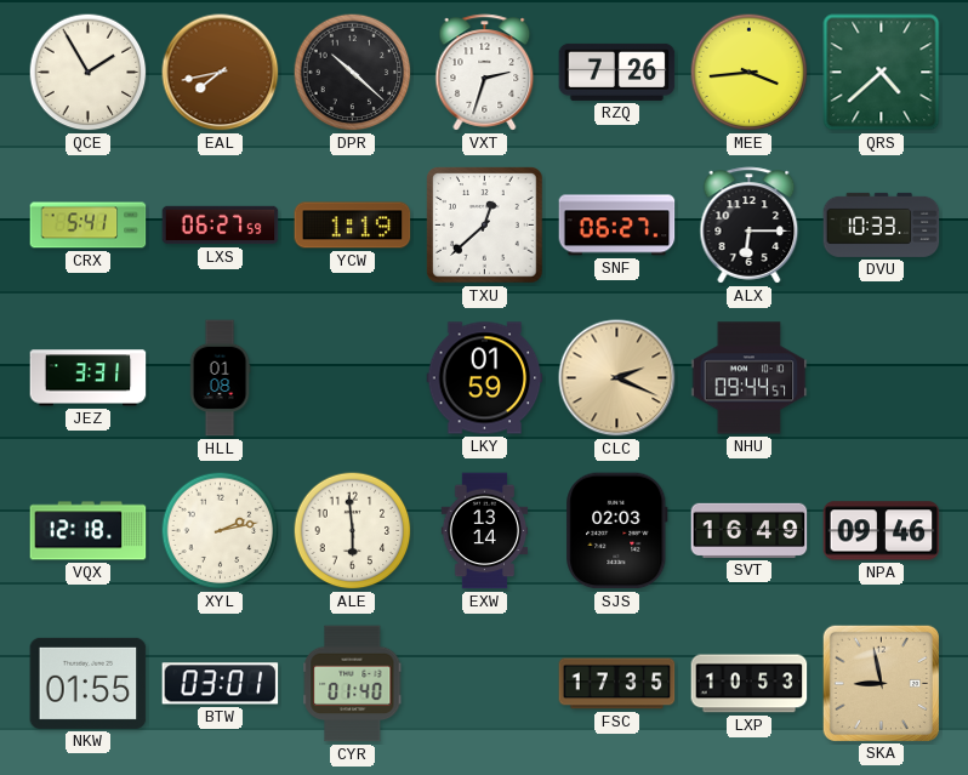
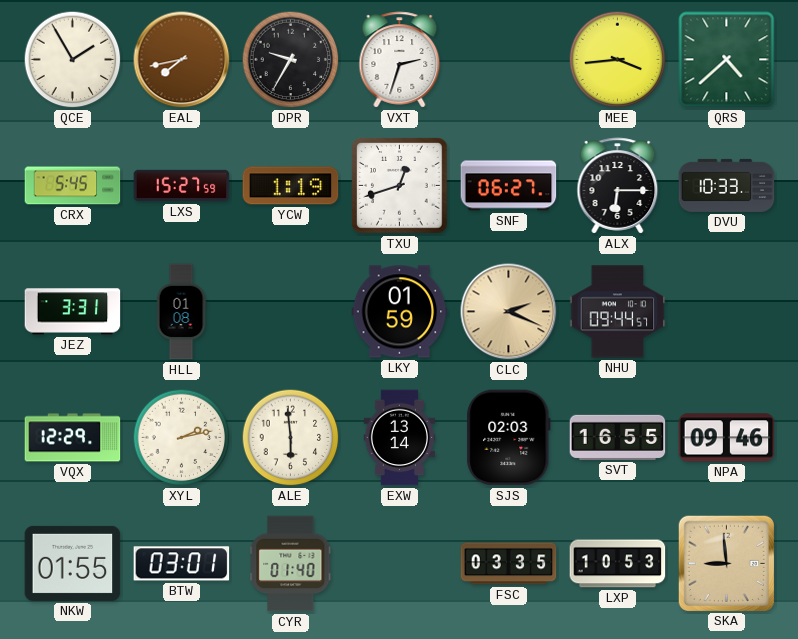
DPR: 10:22 -> 9:35 (291, 60)
RZQ: 7:26 -> none (617, 72)
CRX: 5:41 -> 5:45 (73, 186)
LXS: 06:27 -> 15:27 (182, 186)
TXU: 12:38 -> 12:42 (400, 186)
VQX: 12:18 -> 12:29 (73, 438)
SVT: 16:49 -> 16:55 (618, 437)
FSC: 17:35 -> 03:35 (509, 564)
SKA: 8:58 -> 8:59 (726, 563)
